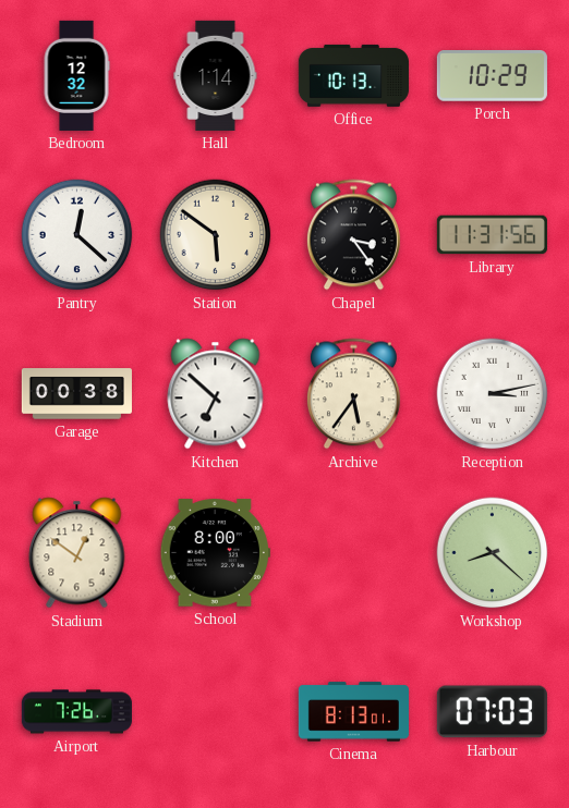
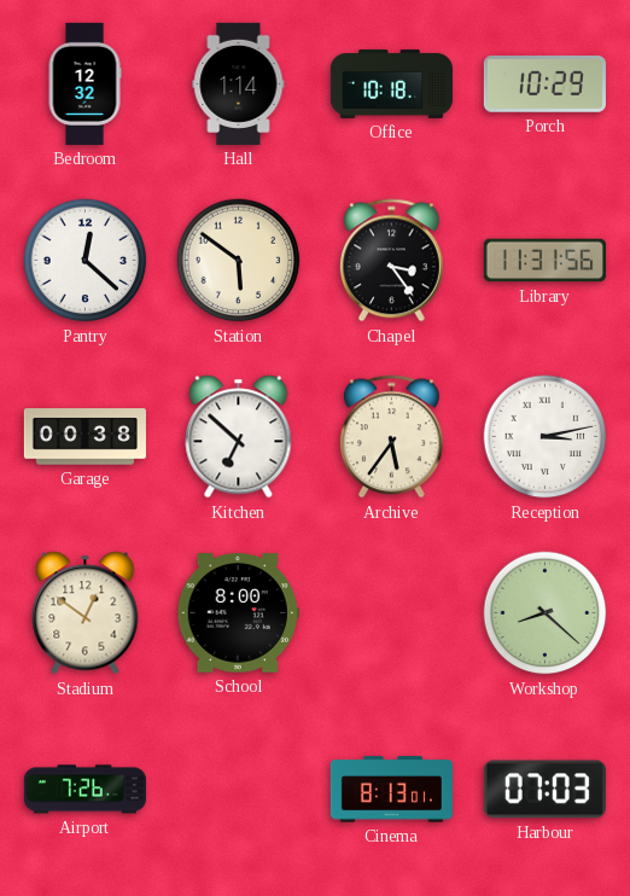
Office: 10:13 -> 10:18 (391, 83)
